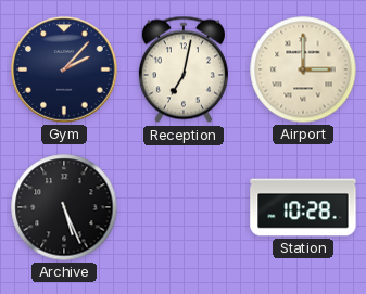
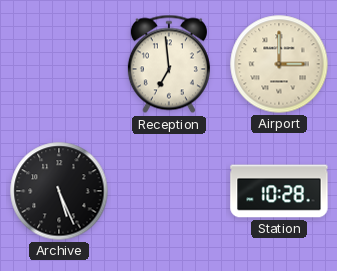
Gym: 2:07 -> none (64, 69)
Reception: 7:02 -> 6:59 (169, 64)
